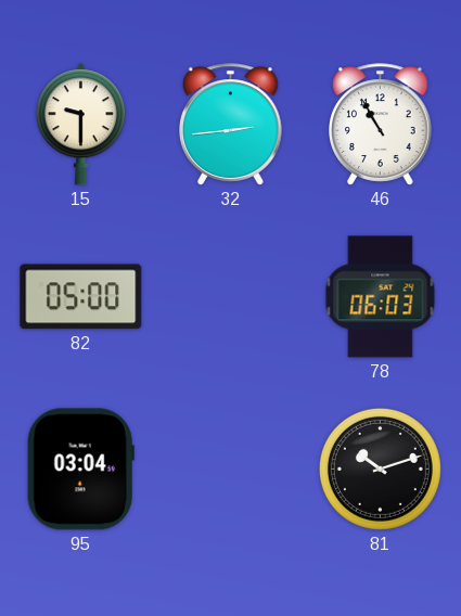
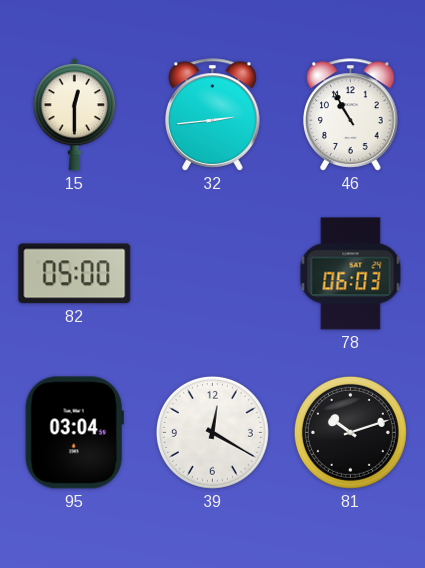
15: 9:30 -> 12:30 (74, 115)
39: none -> 12:20 (212, 432)
